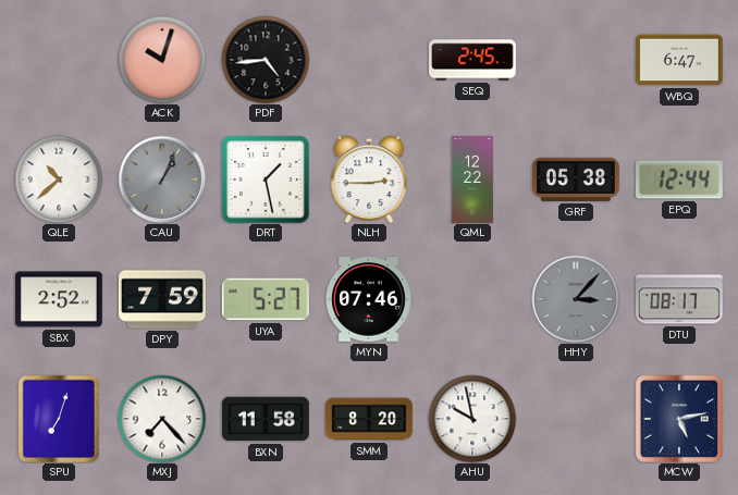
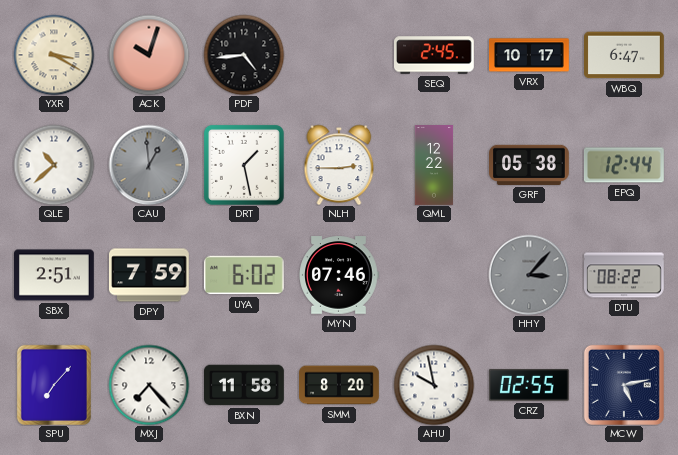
YXR: none -> 3:20 (54, 55)
VRX: none -> 10:17 (530, 55)
CAU: 1:04 -> 12:59 (149, 165)
SBX: 2:52 -> 2:51 (55, 275)
UYA: 5:27 -> 6:02 (244, 275)
DTU: 08:17 -> 08:22 (625, 275)
SPU: 7:03 -> 7:07 (54, 385)
CRZ: none -> 02:55 (529, 386)
